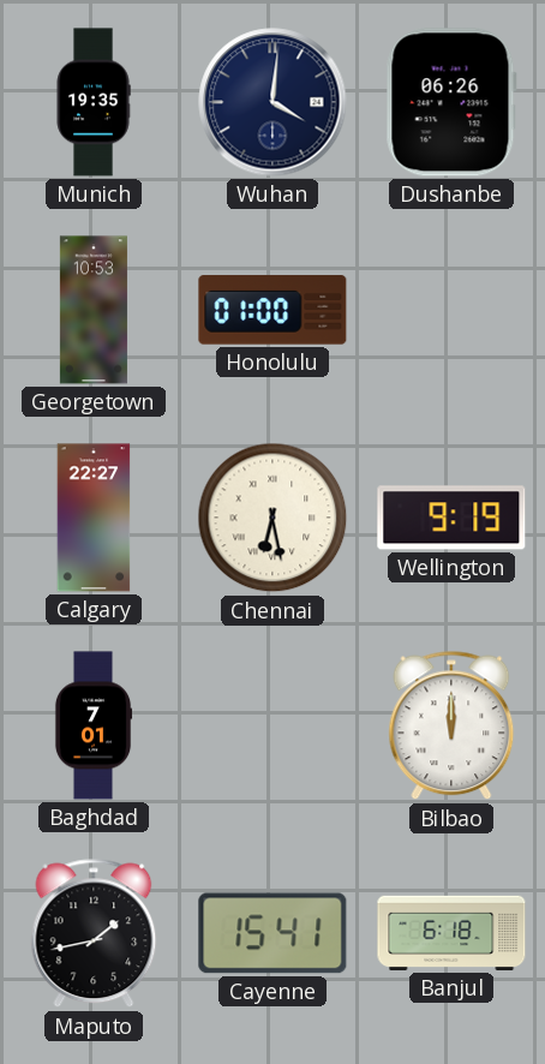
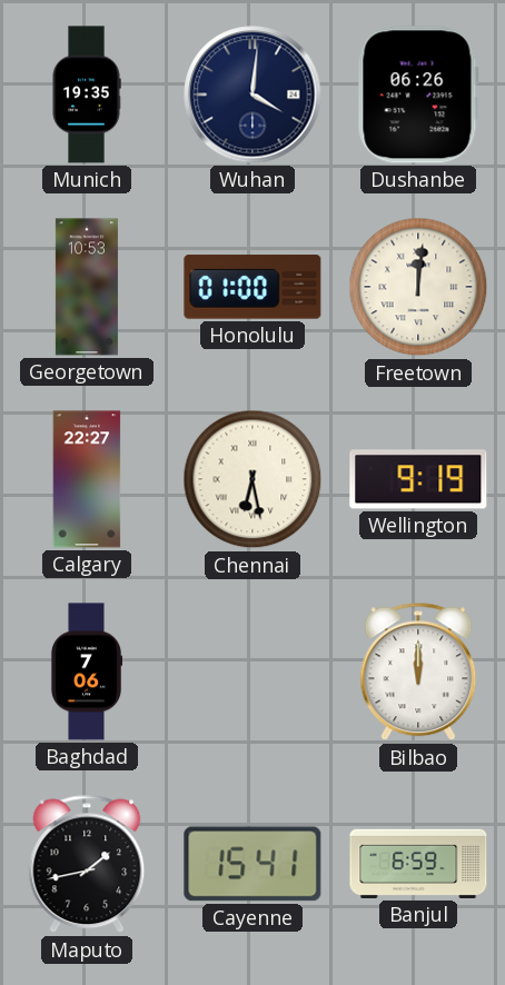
Freetown: none -> 12:01 (418, 287)
Baghdad: 7:01 -> 7:06 (87, 671)
Banjul: 6:18 -> 6:59 (418, 864)
